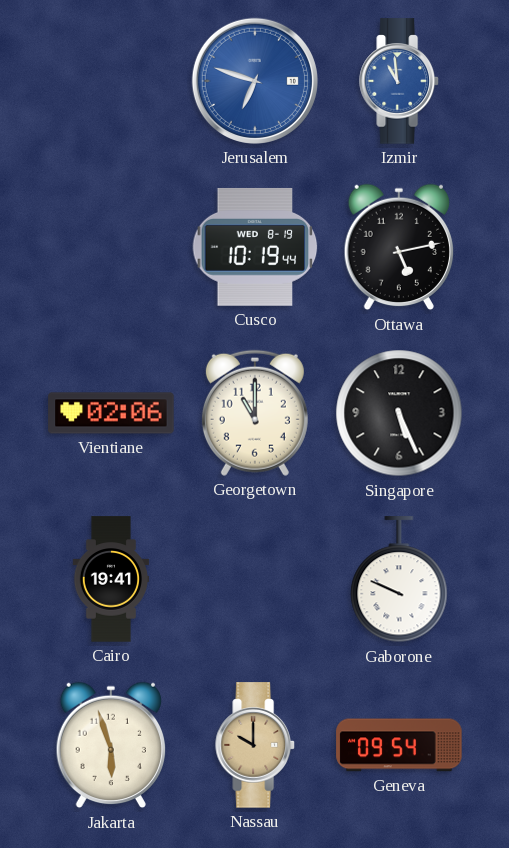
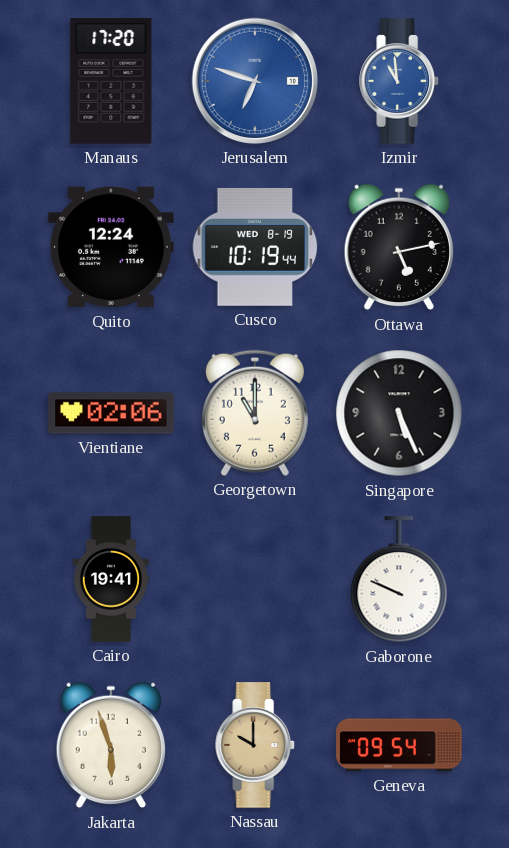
Manaus: none -> 17:20 (111, 81)
Quito: none -> 12:24 (111, 247)
